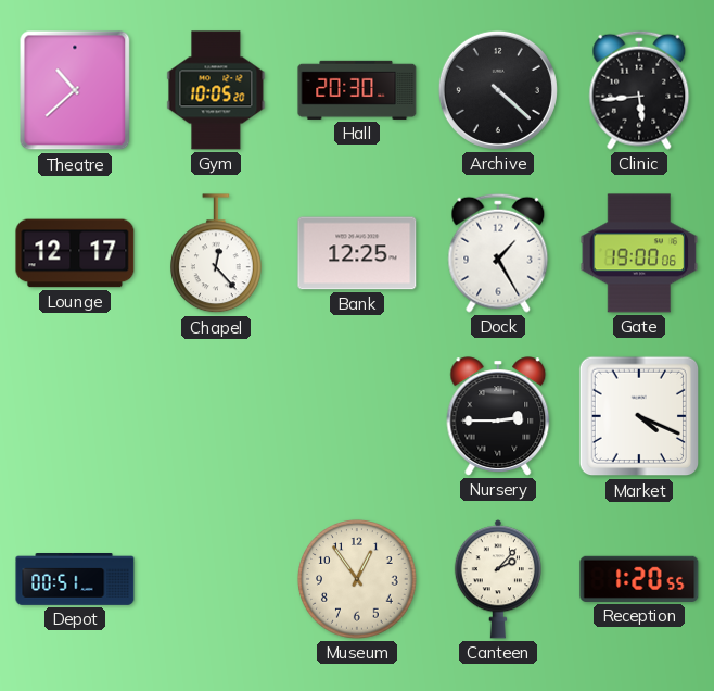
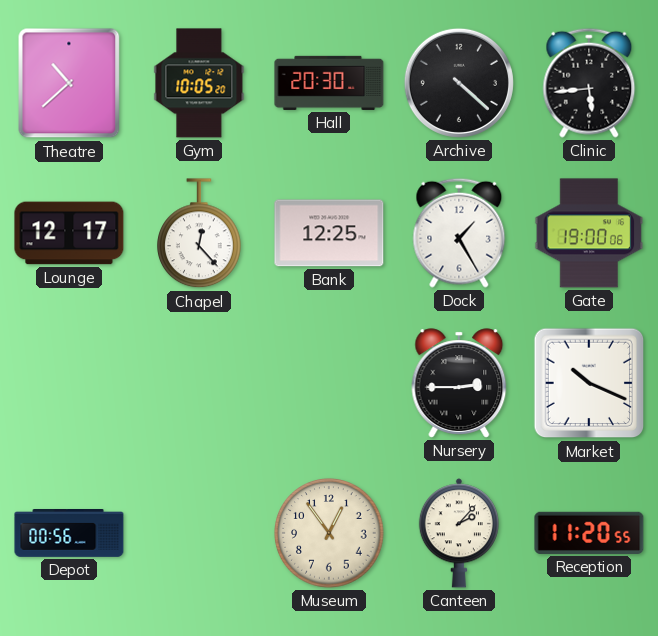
Market: 4:19 -> 10:19 (589, 383)
Depot: 00:51 -> 00:56 (69, 534)
Reception: 1:20 -> 11:20 (589, 533)
